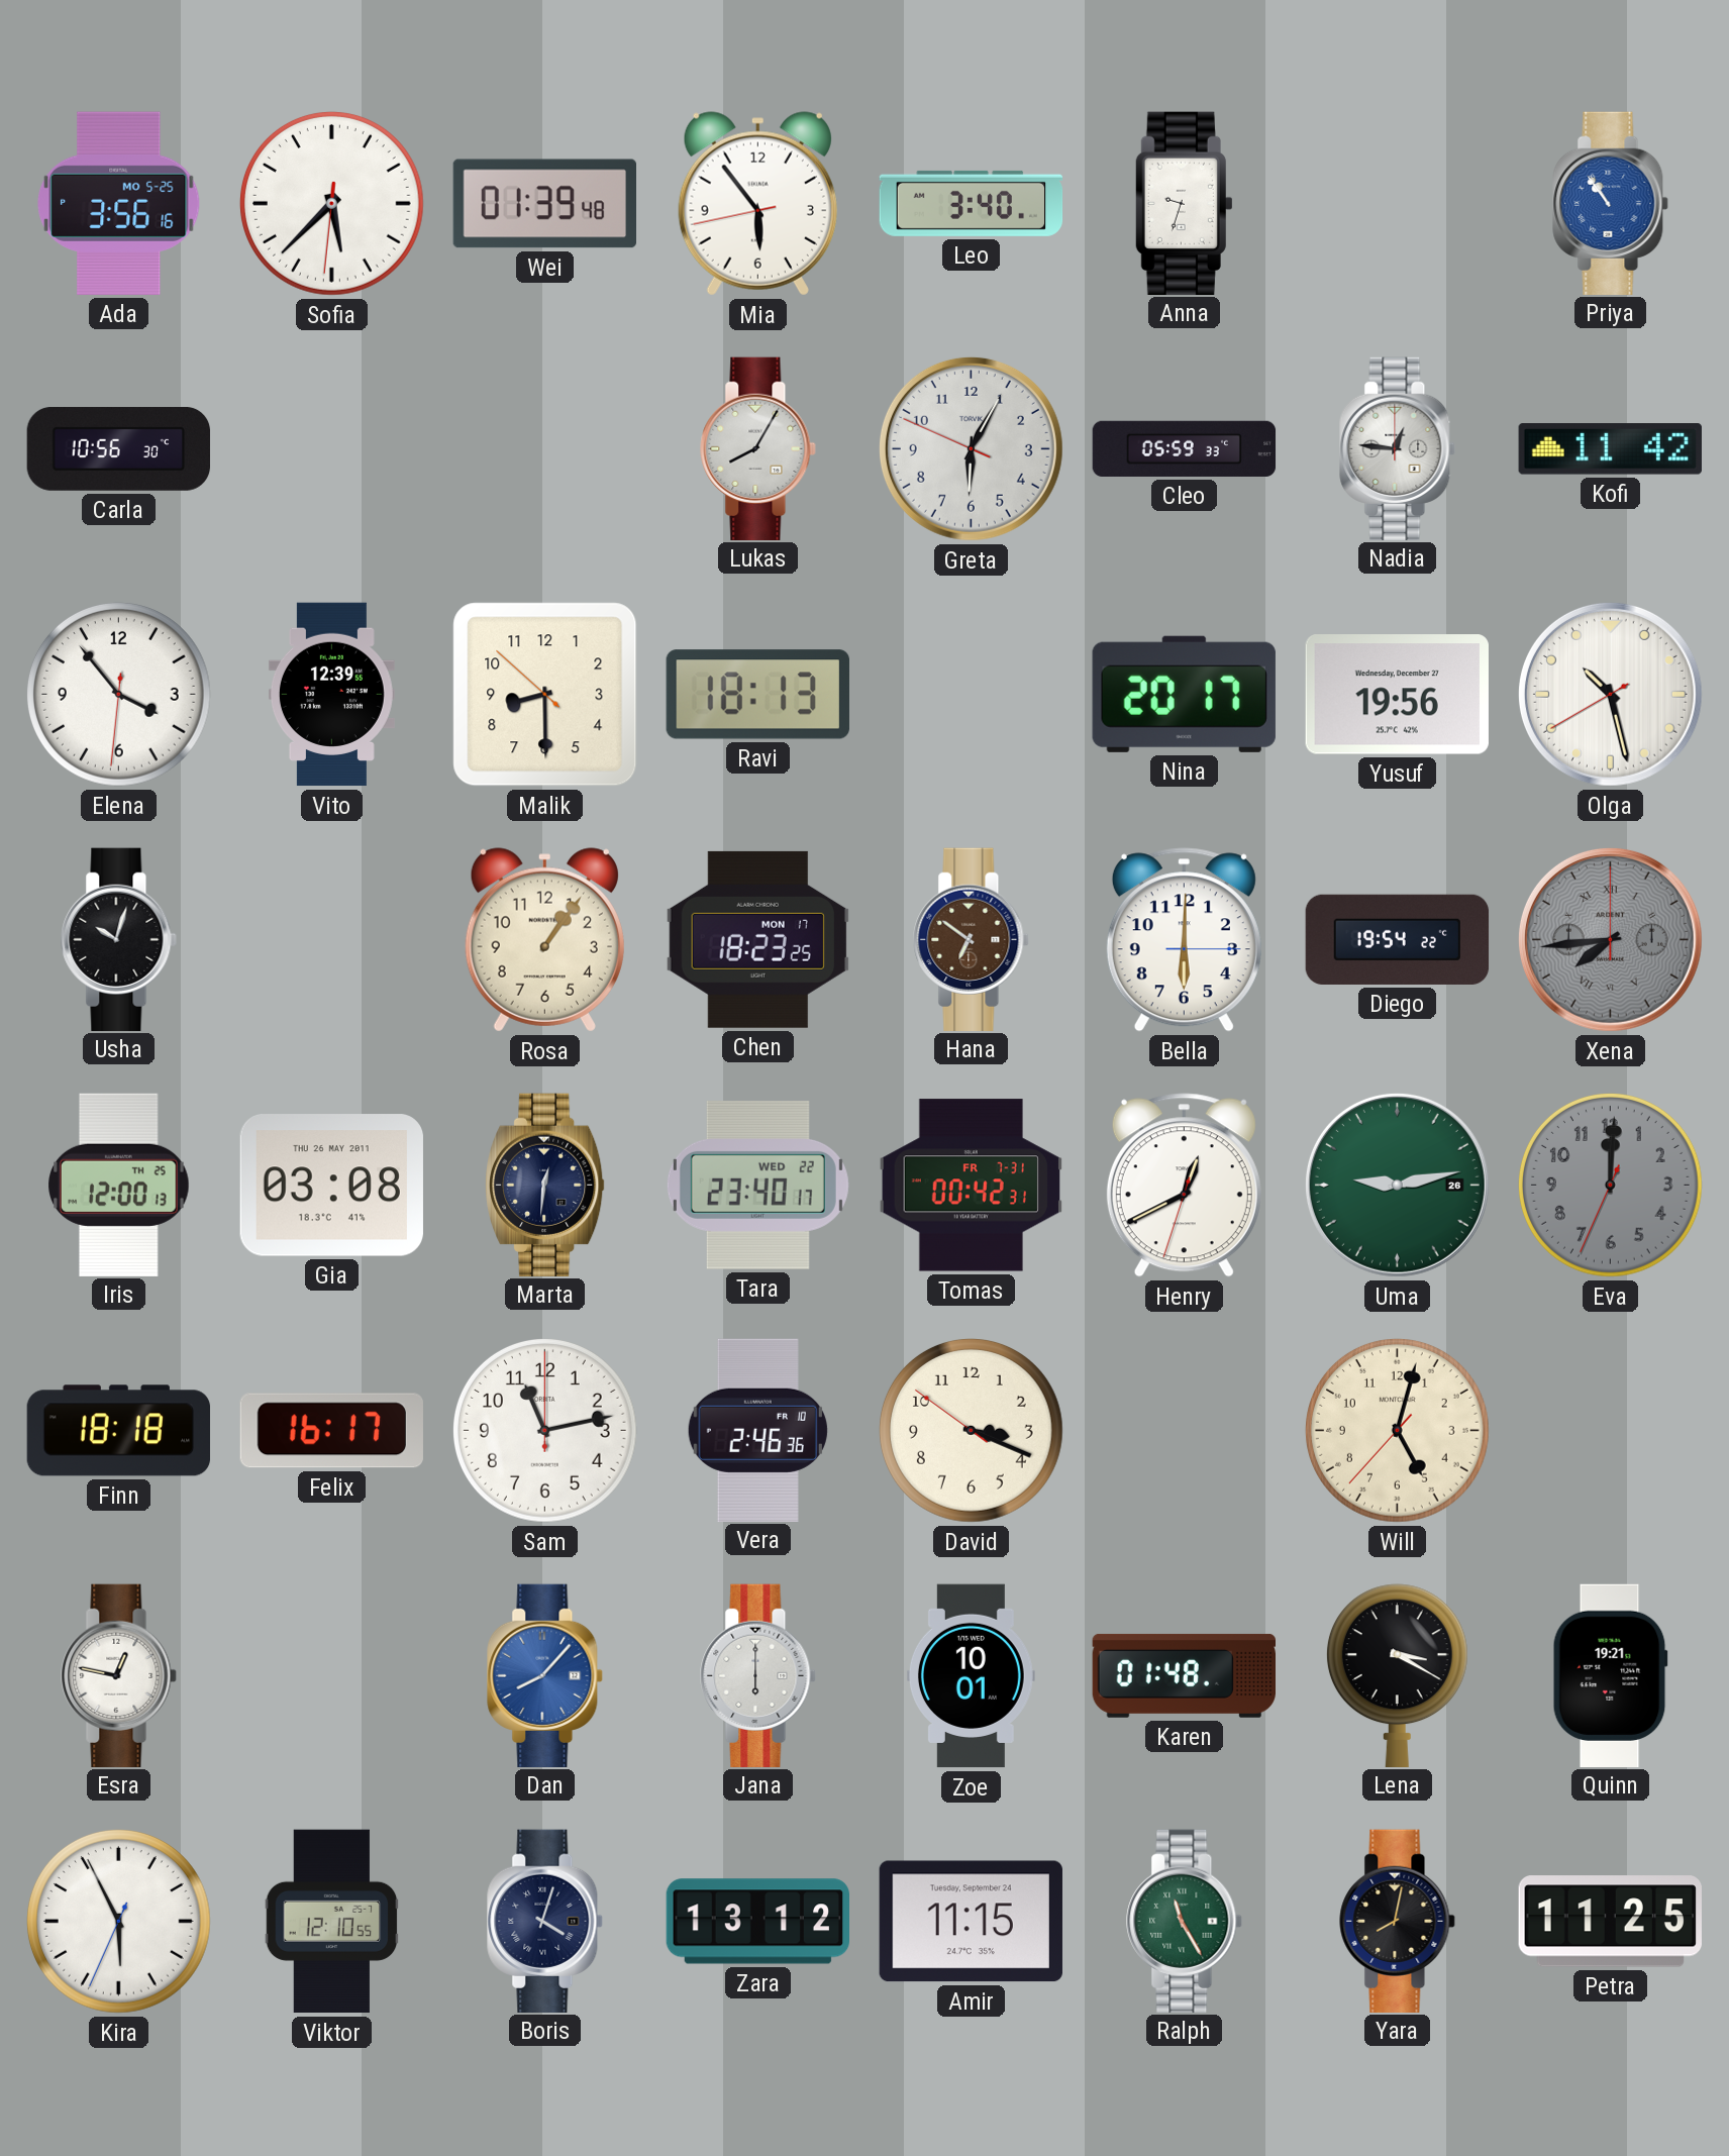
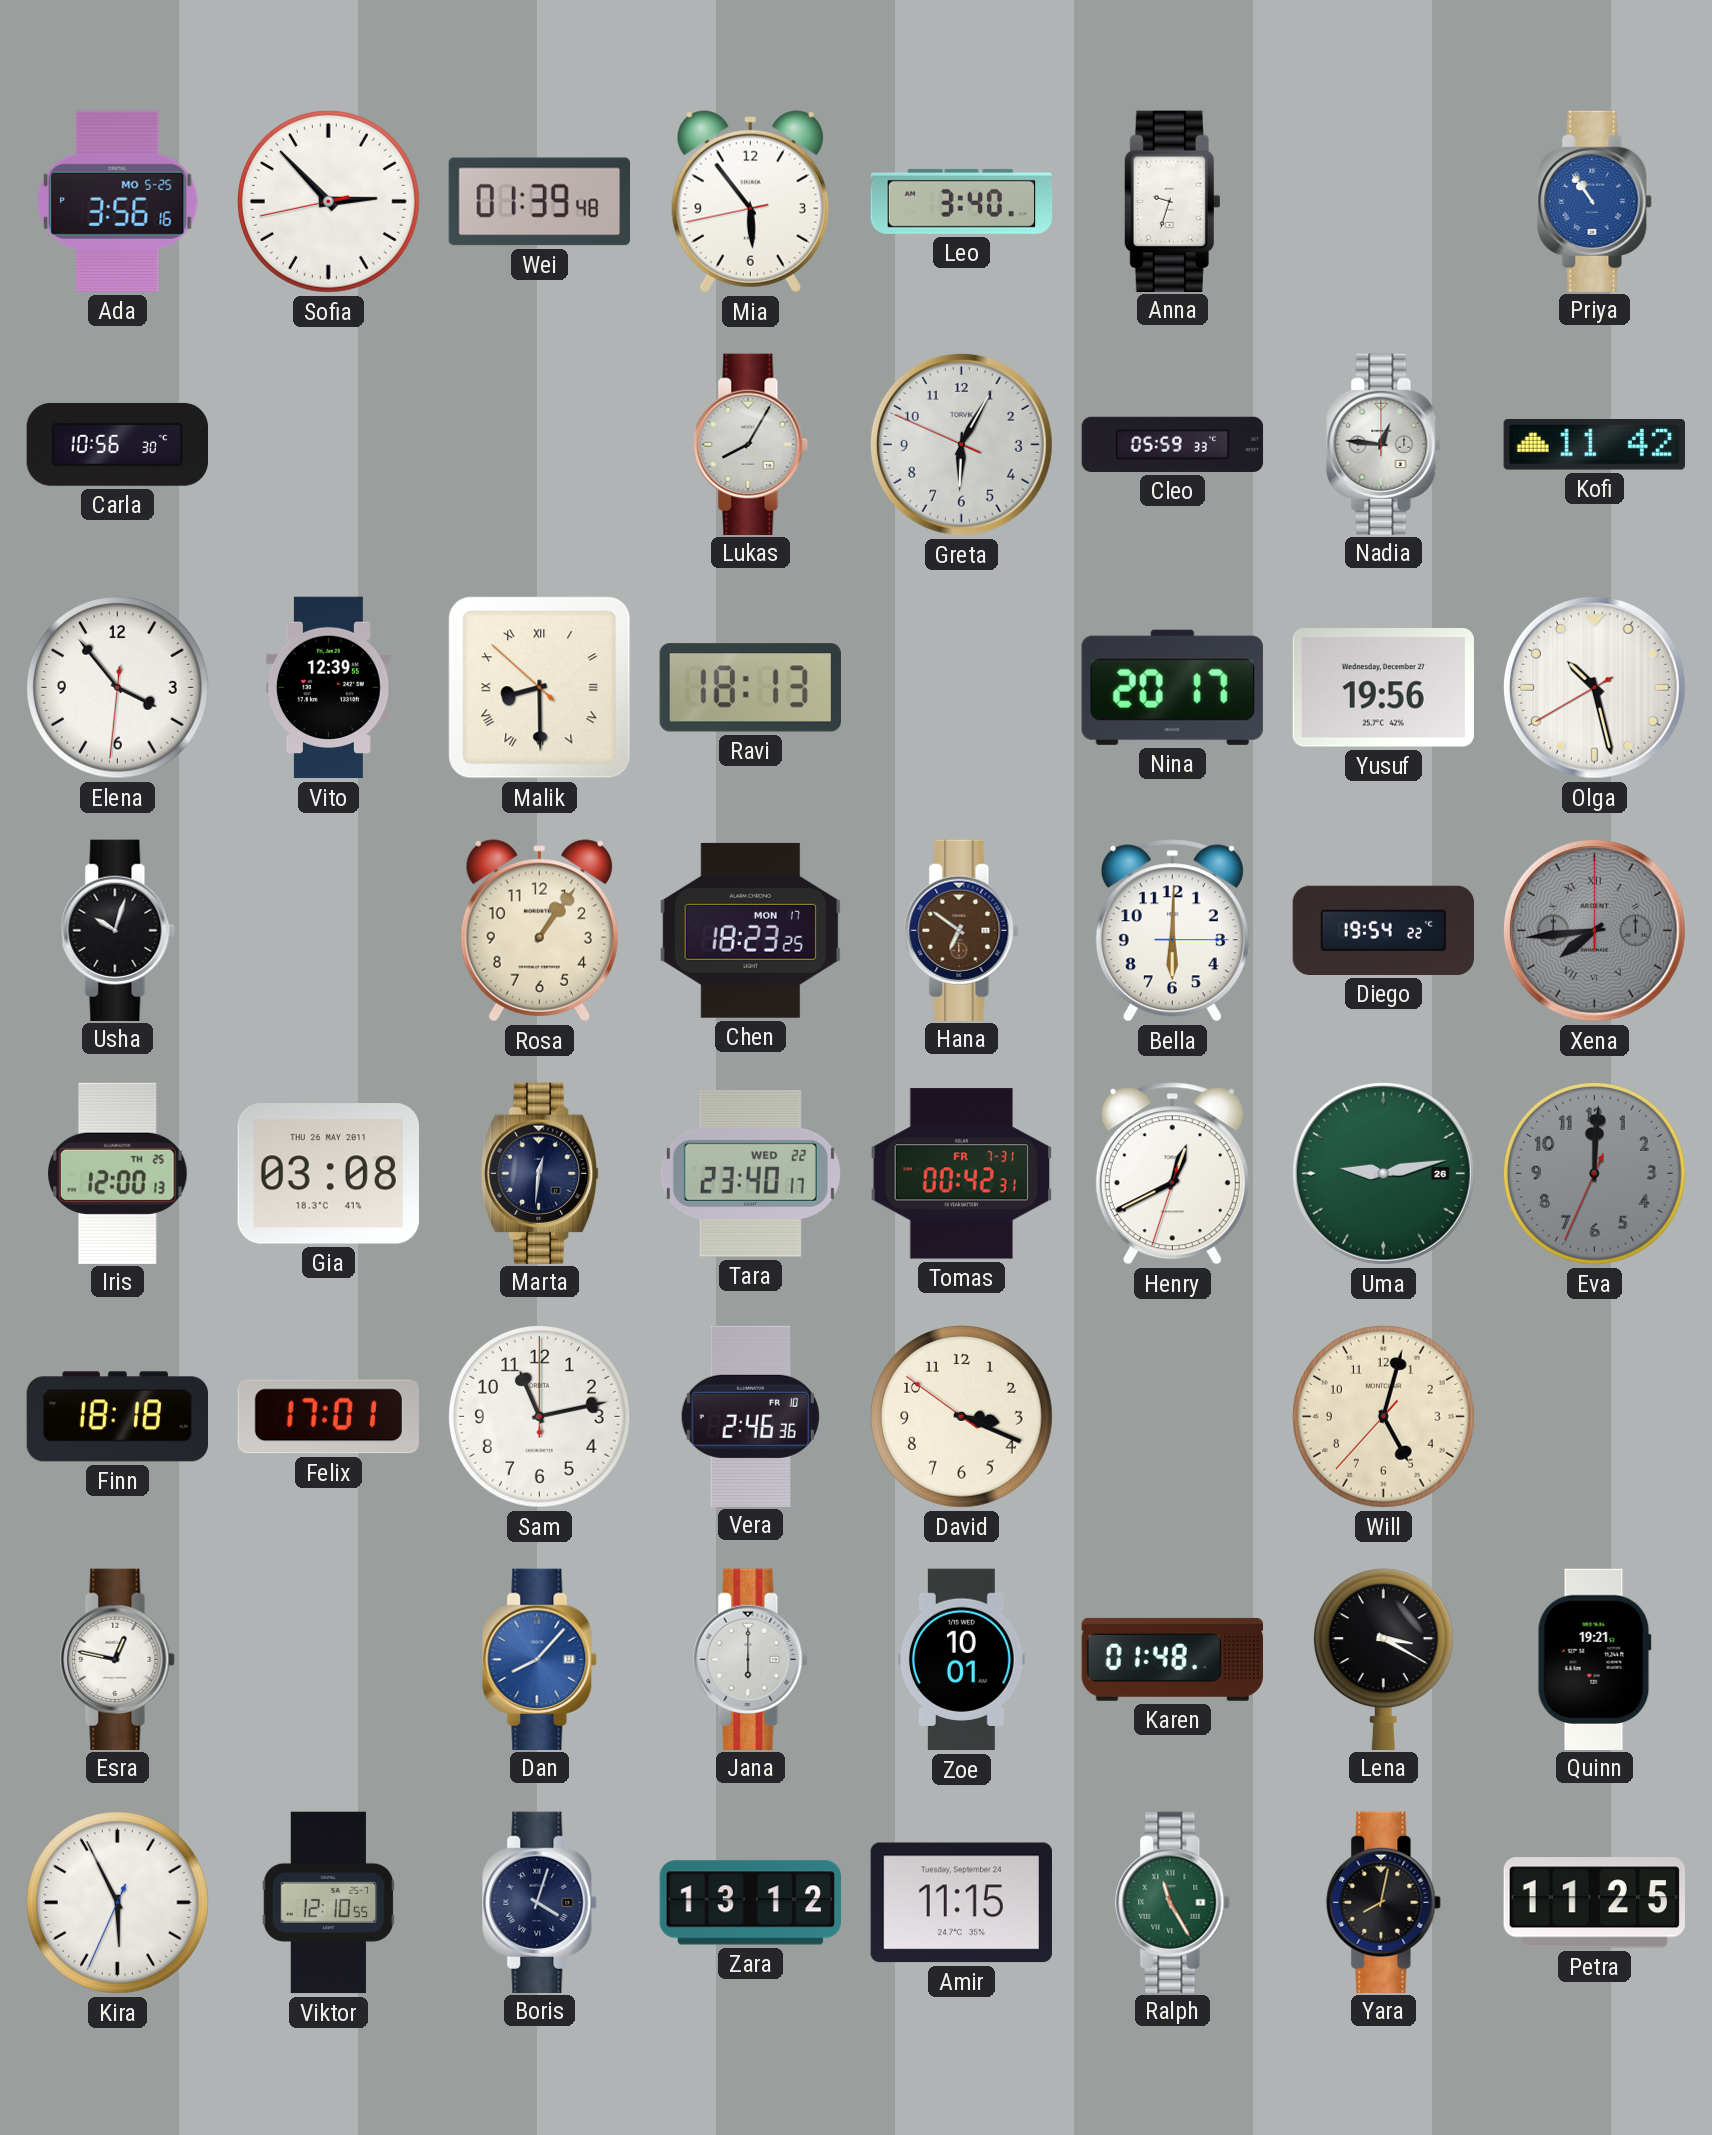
Sofia: 5:37 -> 2:52 (328, 201)
Malik numerals: Arabic -> Roman (540, 688)
Felix: 16:17 -> 17:01 (328, 1417)
